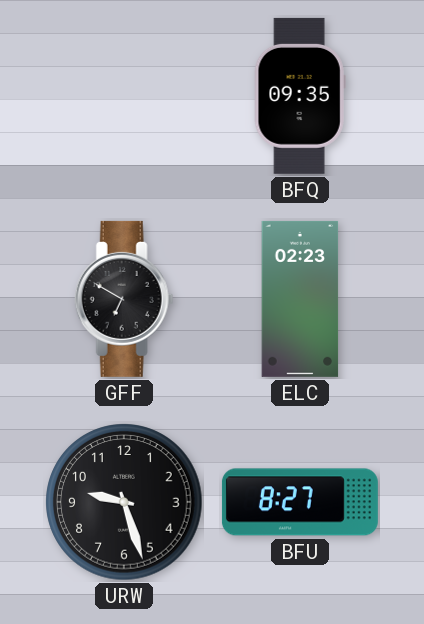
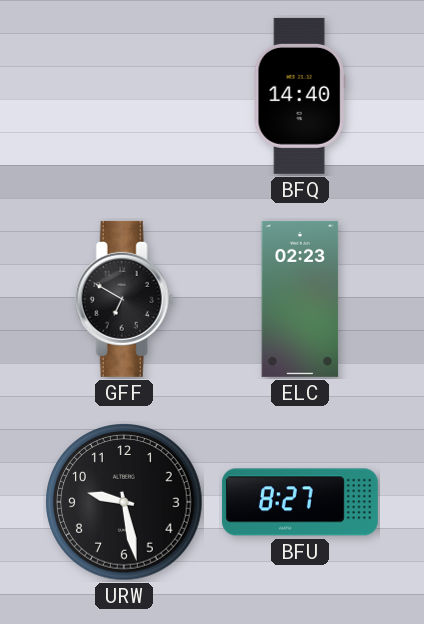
BFQ: 09:35 -> 14:40 (300, 96)
URW: 9:27 -> 9:28 (124, 502)
